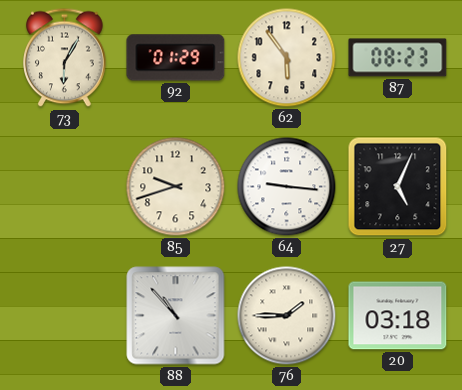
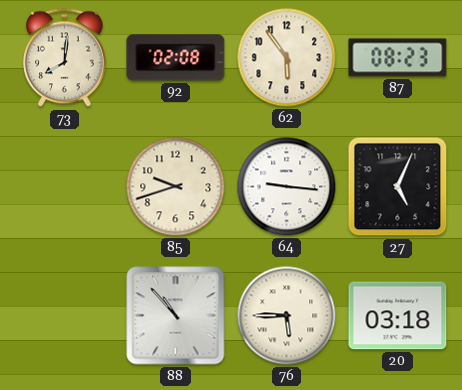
73: 6:05 -> 8:01 (65, 58)
92: 01:29 -> 02:08 (176, 58)
76: 1:45 -> 5:45 (287, 316)
